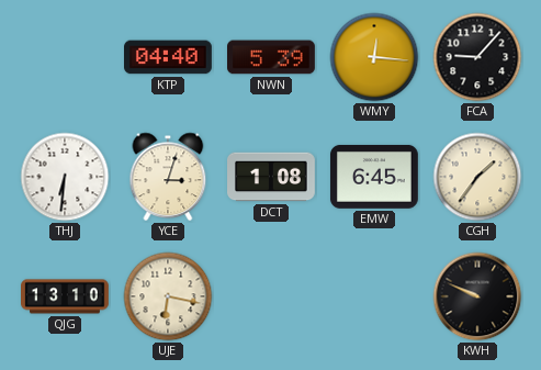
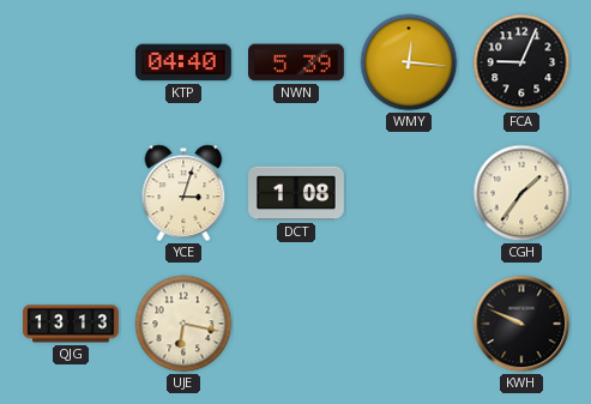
FCA: 9:07 -> 9:04 (521, 62)
THJ: 6:31 -> none (65, 177)
EMW: 6:45 -> none (374, 177)
QJG: 13:10 -> 13:13 (72, 324)
